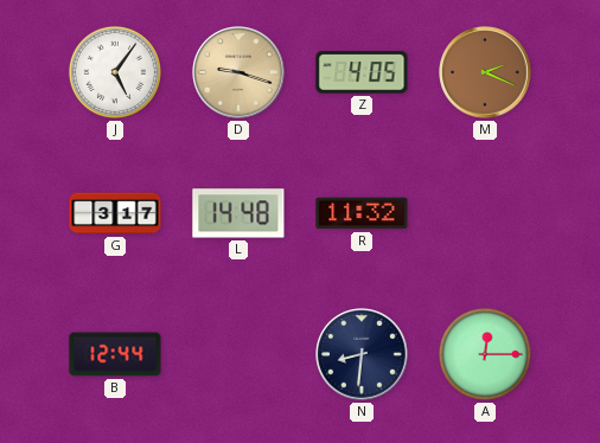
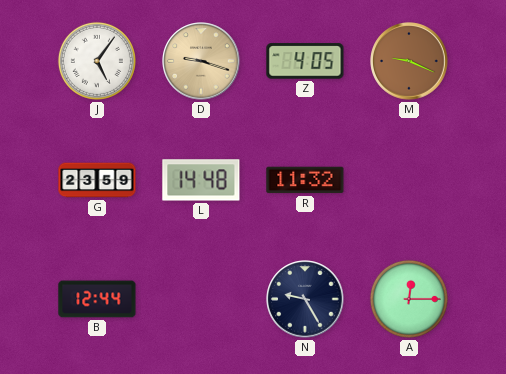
M: 2:19 -> 9:19 (409, 61)
G: 3:17 -> 23:59 (97, 180)
N: 8:31 -> 9:25 (305, 299)
